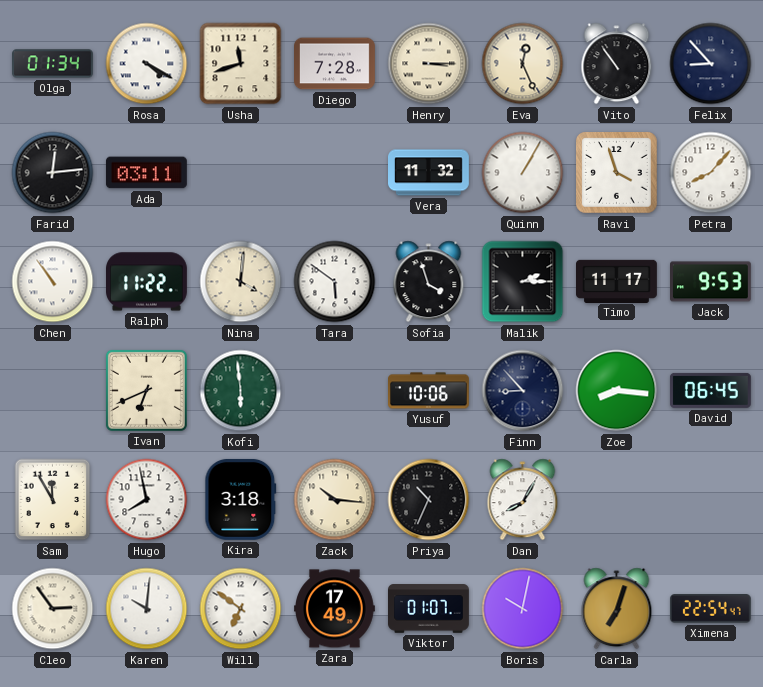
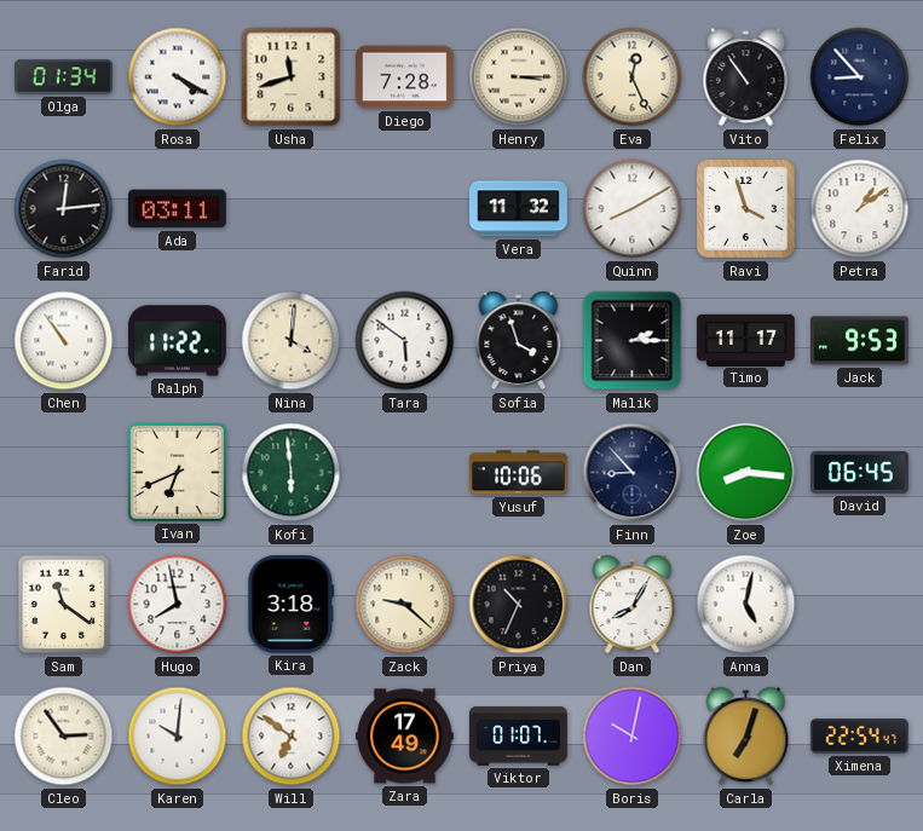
Quinn: 1:05 -> 8:10 (633, 209)
Petra: 8:07 -> 1:09 (860, 209)
Sam: 11:55 -> 11:21 (64, 605)
Zack: 10:16 -> 9:22 (405, 605)
Anna: none -> 5:02 (746, 605)
